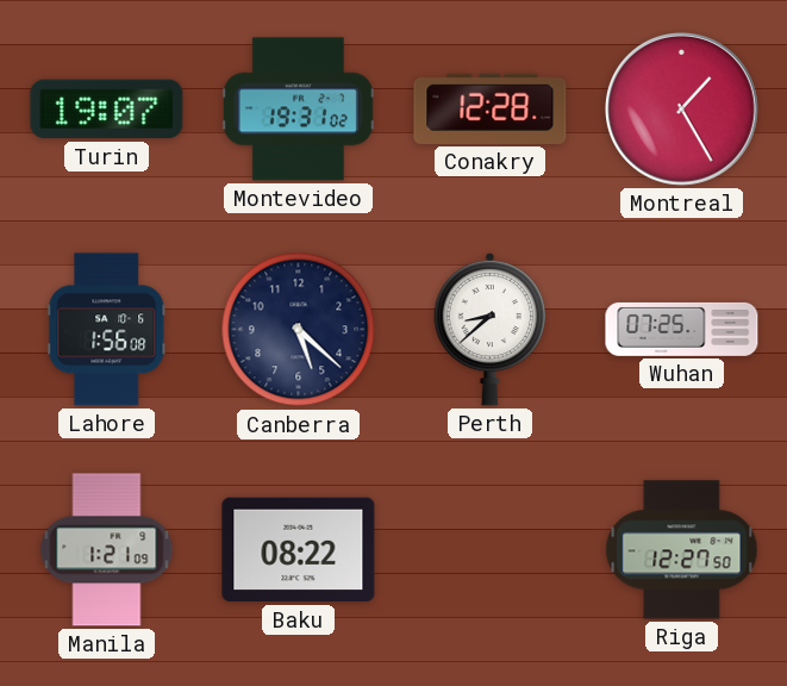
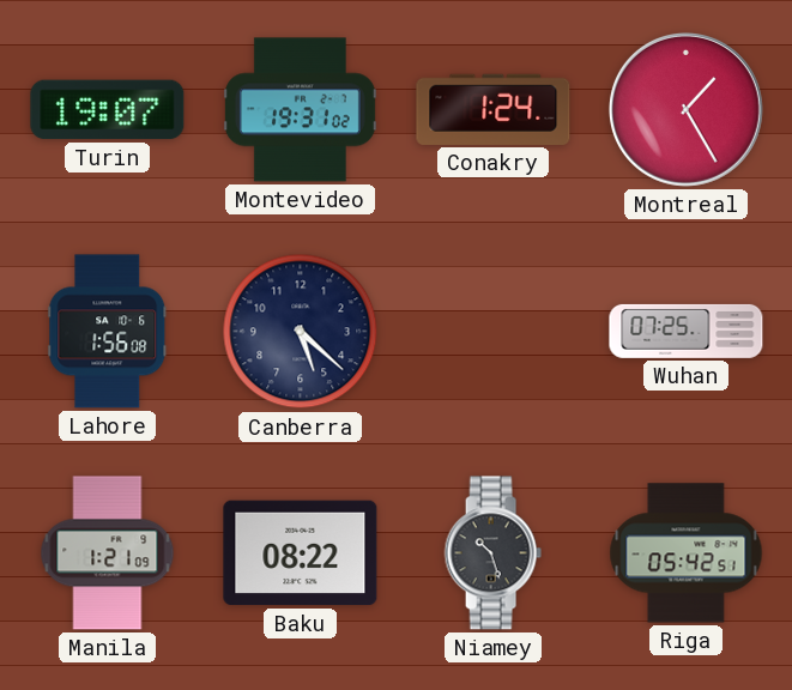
Conakry: 12:28 -> 1:24 (494, 109)
Perth: 8:38 -> none (491, 329)
Niamey: none -> 10:27 (492, 553)
Riga: 12:27 -> 05:42 (687, 553)
